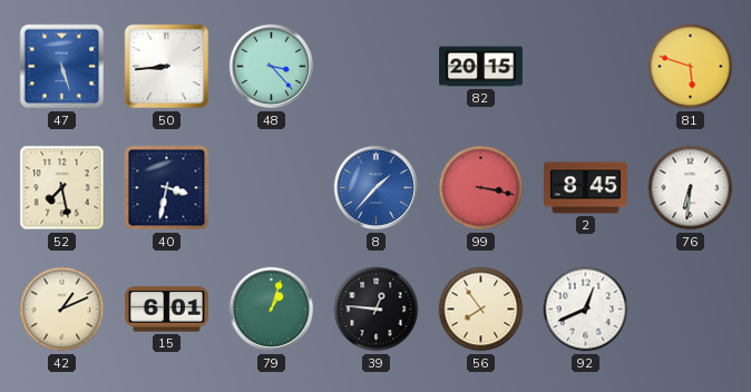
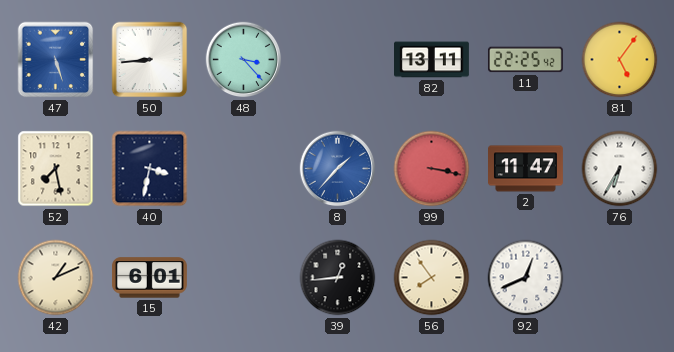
82: 20:15 -> 13:11 (432, 60)
11: none -> 22:25 (525, 60)
81: 5:48 -> 5:06 (620, 60)
2: 8:45 -> 11:47 (526, 169)
76: 6:31 -> 6:35 (620, 169)
79: 1:03 -> none (272, 310)
39: 12:46 -> 12:44 (338, 278)
